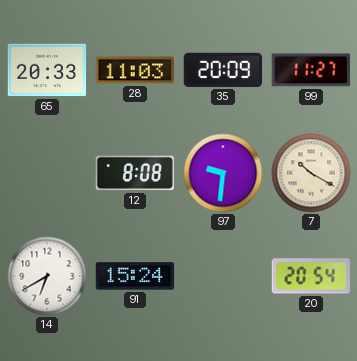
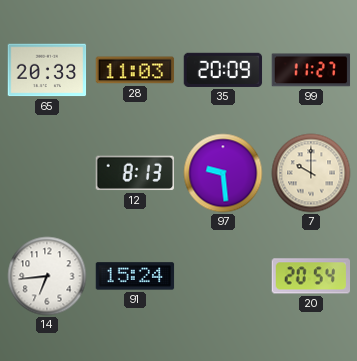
12: 8:08 -> 8:13 (134, 173)
97: 9:31 -> 9:29 (223, 173)
7: 10:20 -> 10:00 (311, 173)
14: 6:40 -> 6:44 (47, 276)
